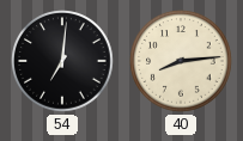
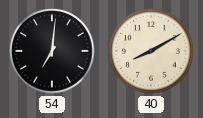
40: 8:14 -> 8:10 (151, 51)
